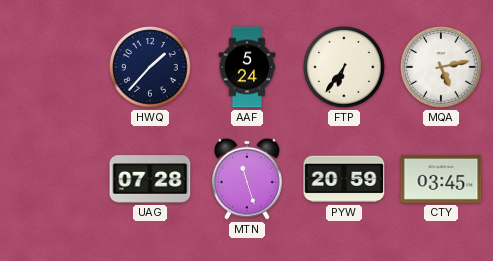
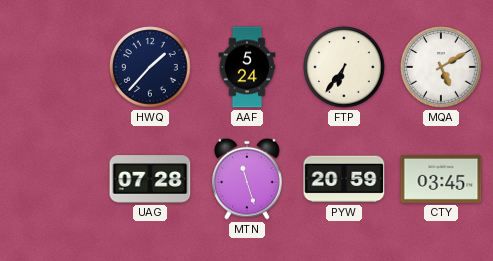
MQA: 5:13 -> 5:10 (441, 67)
